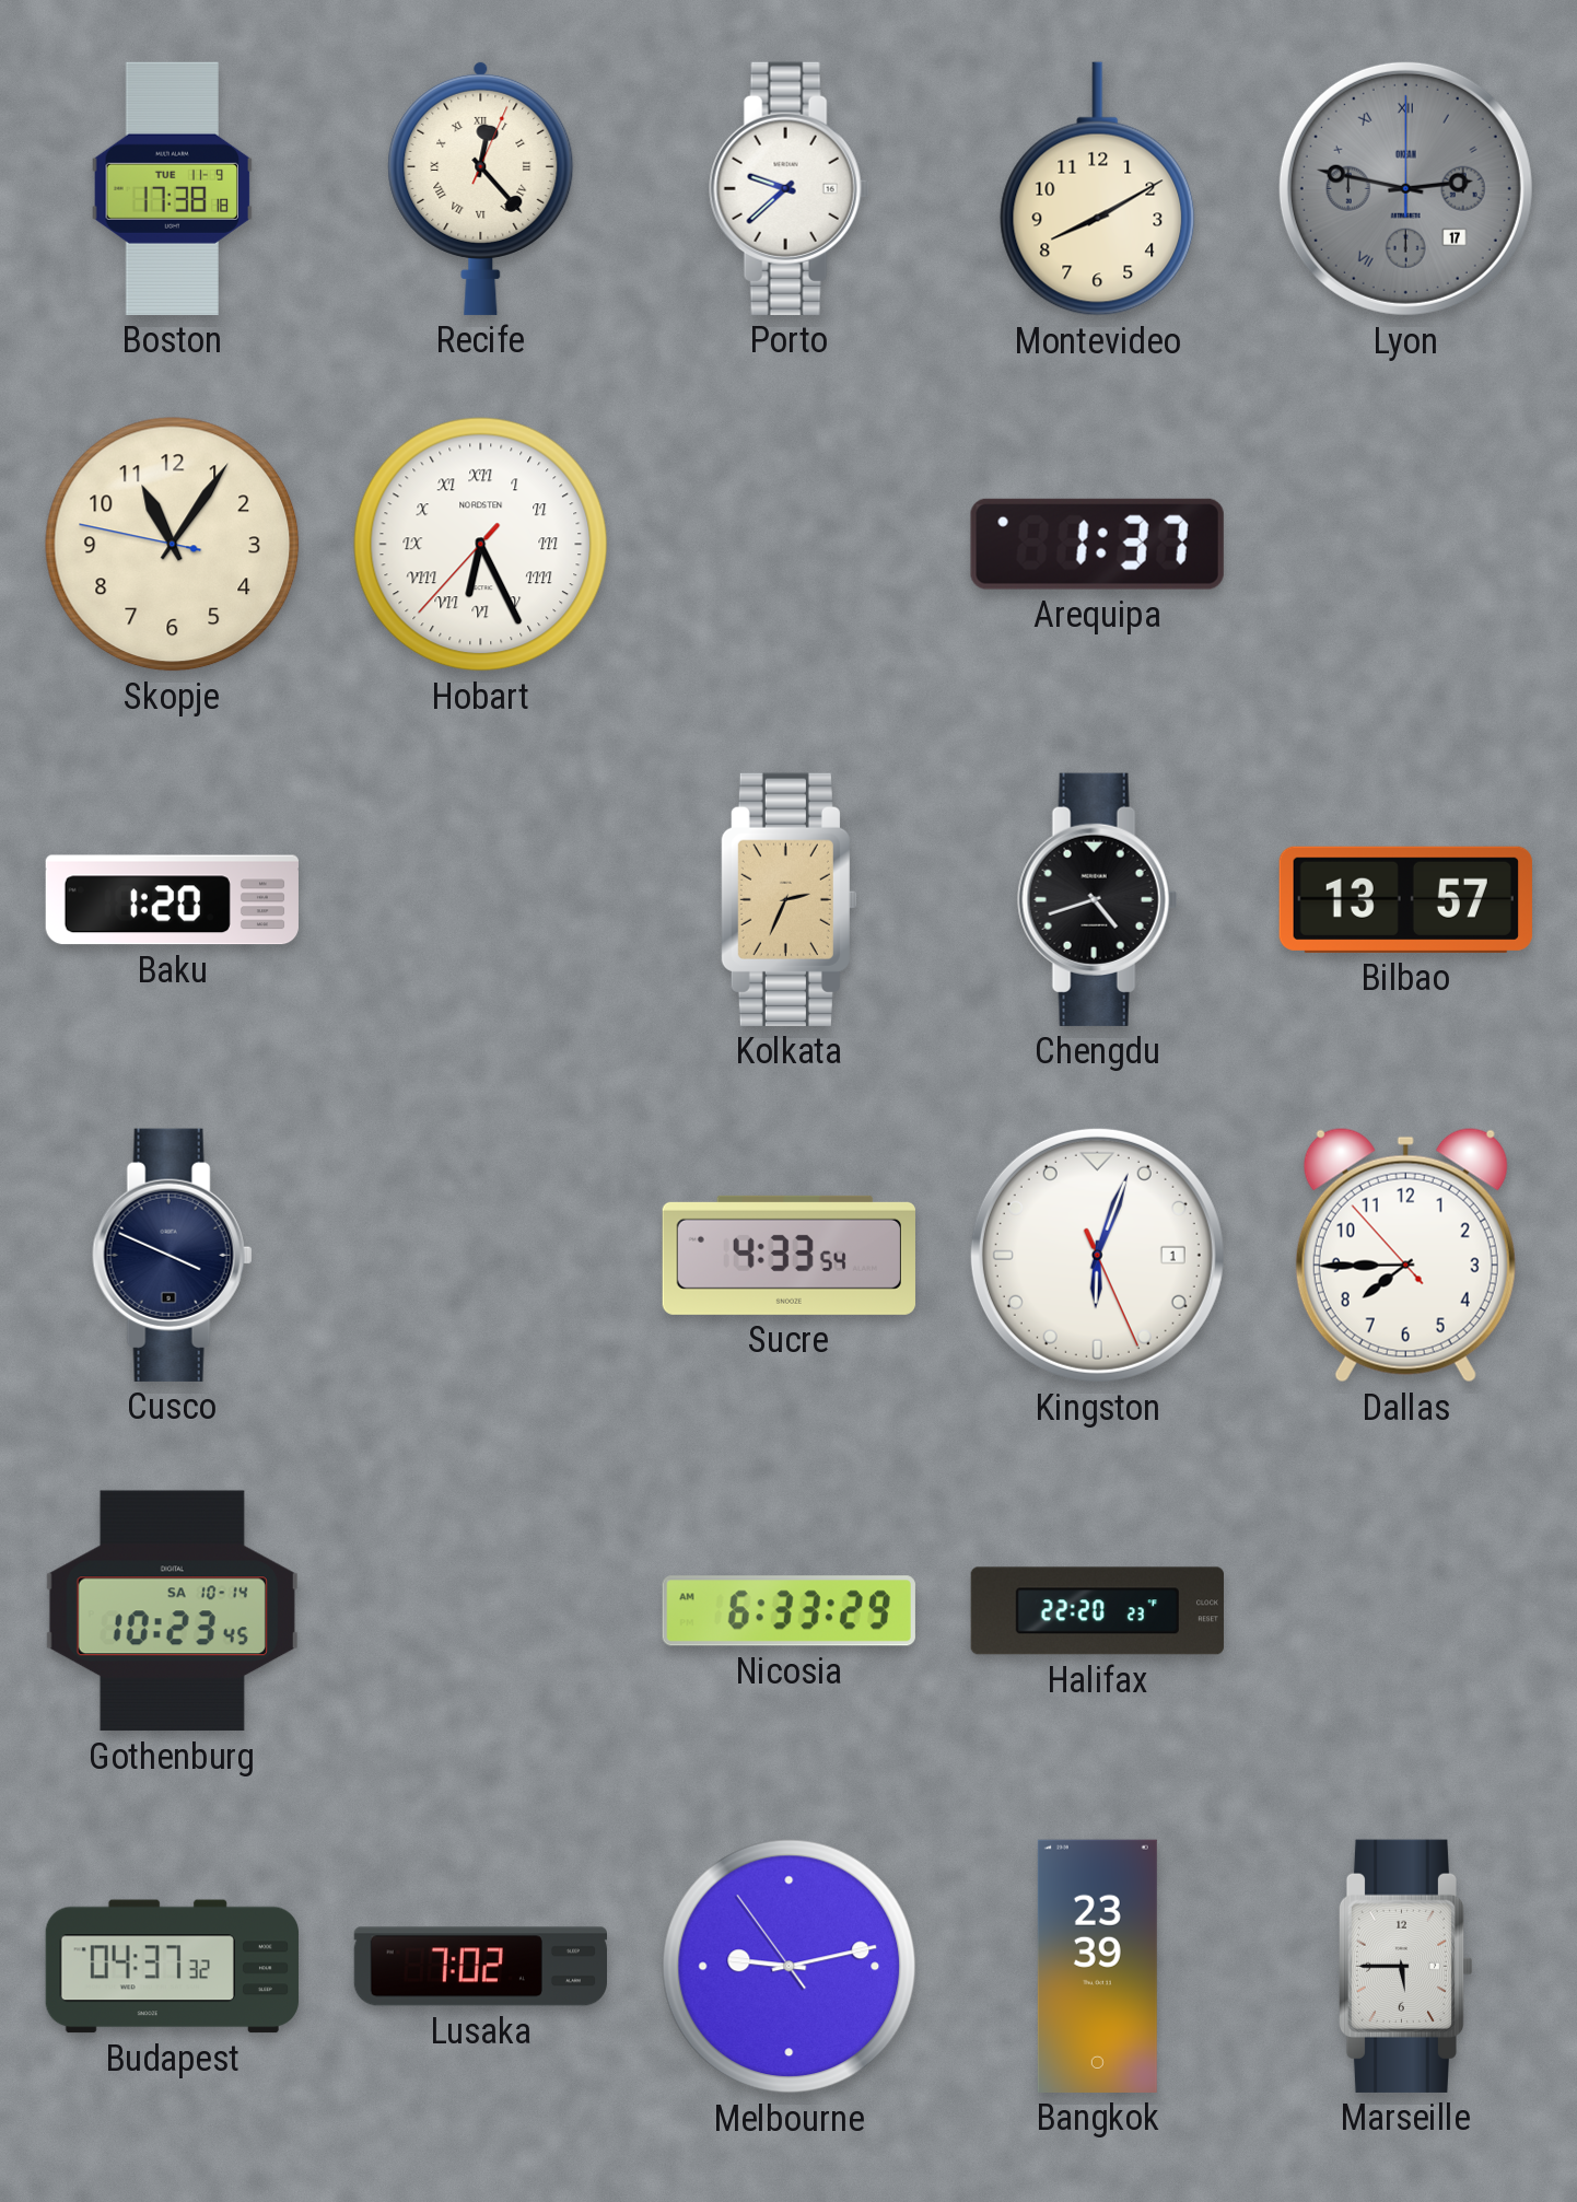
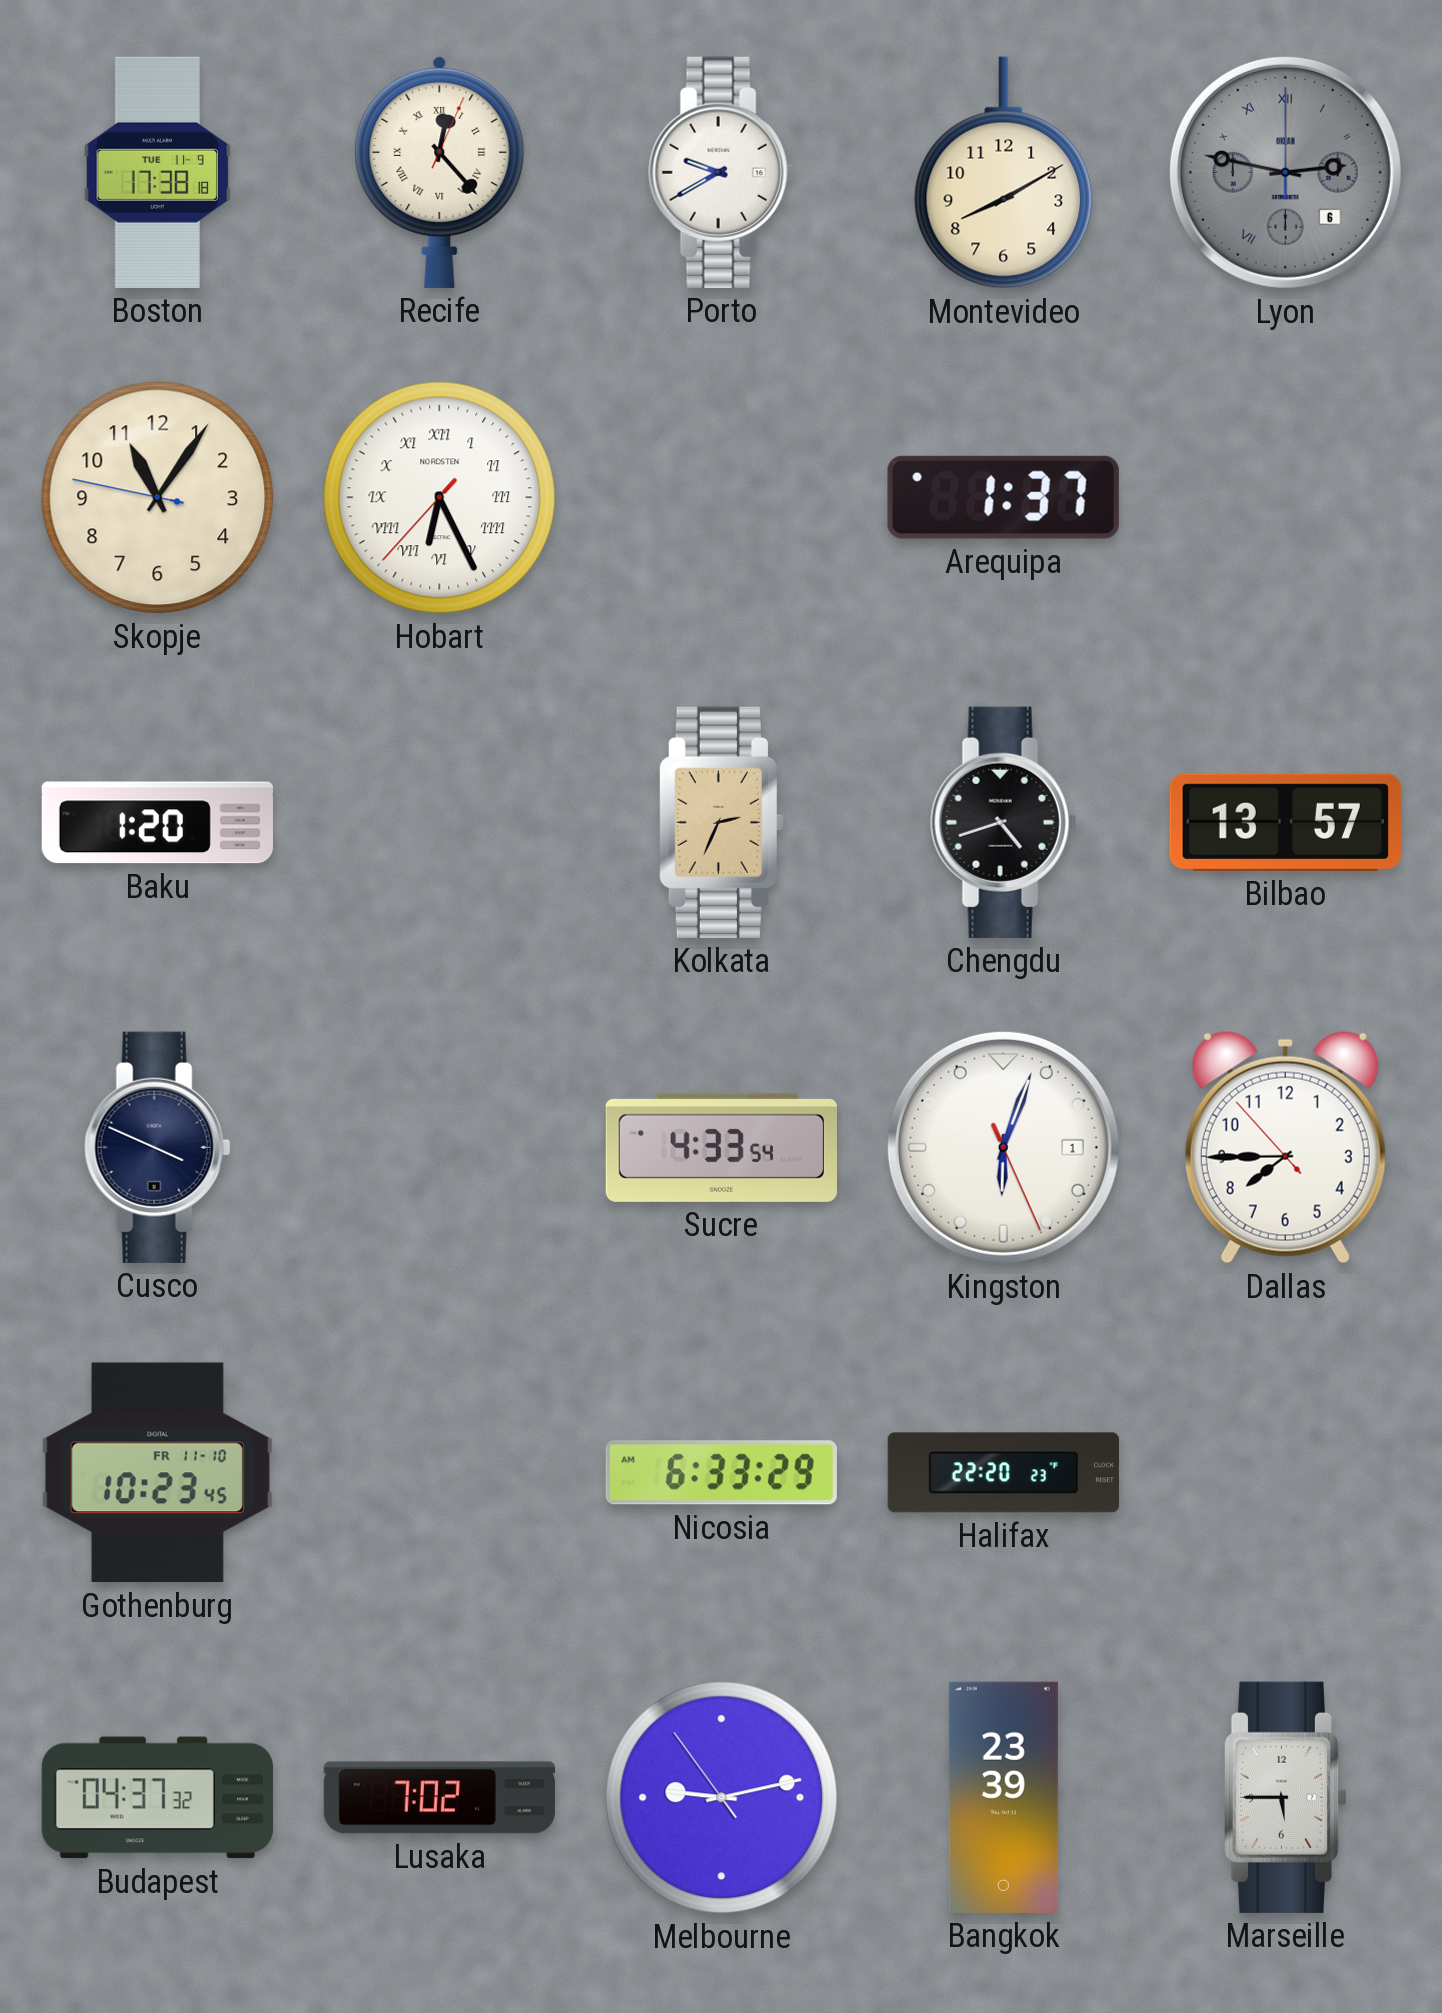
Porto: 9:38 -> 9:40 (722, 172)
Lyon date: 17 -> 6 (1285, 172)
Gothenburg date: SA 10-14 -> FR 11-10 (157, 1473)
